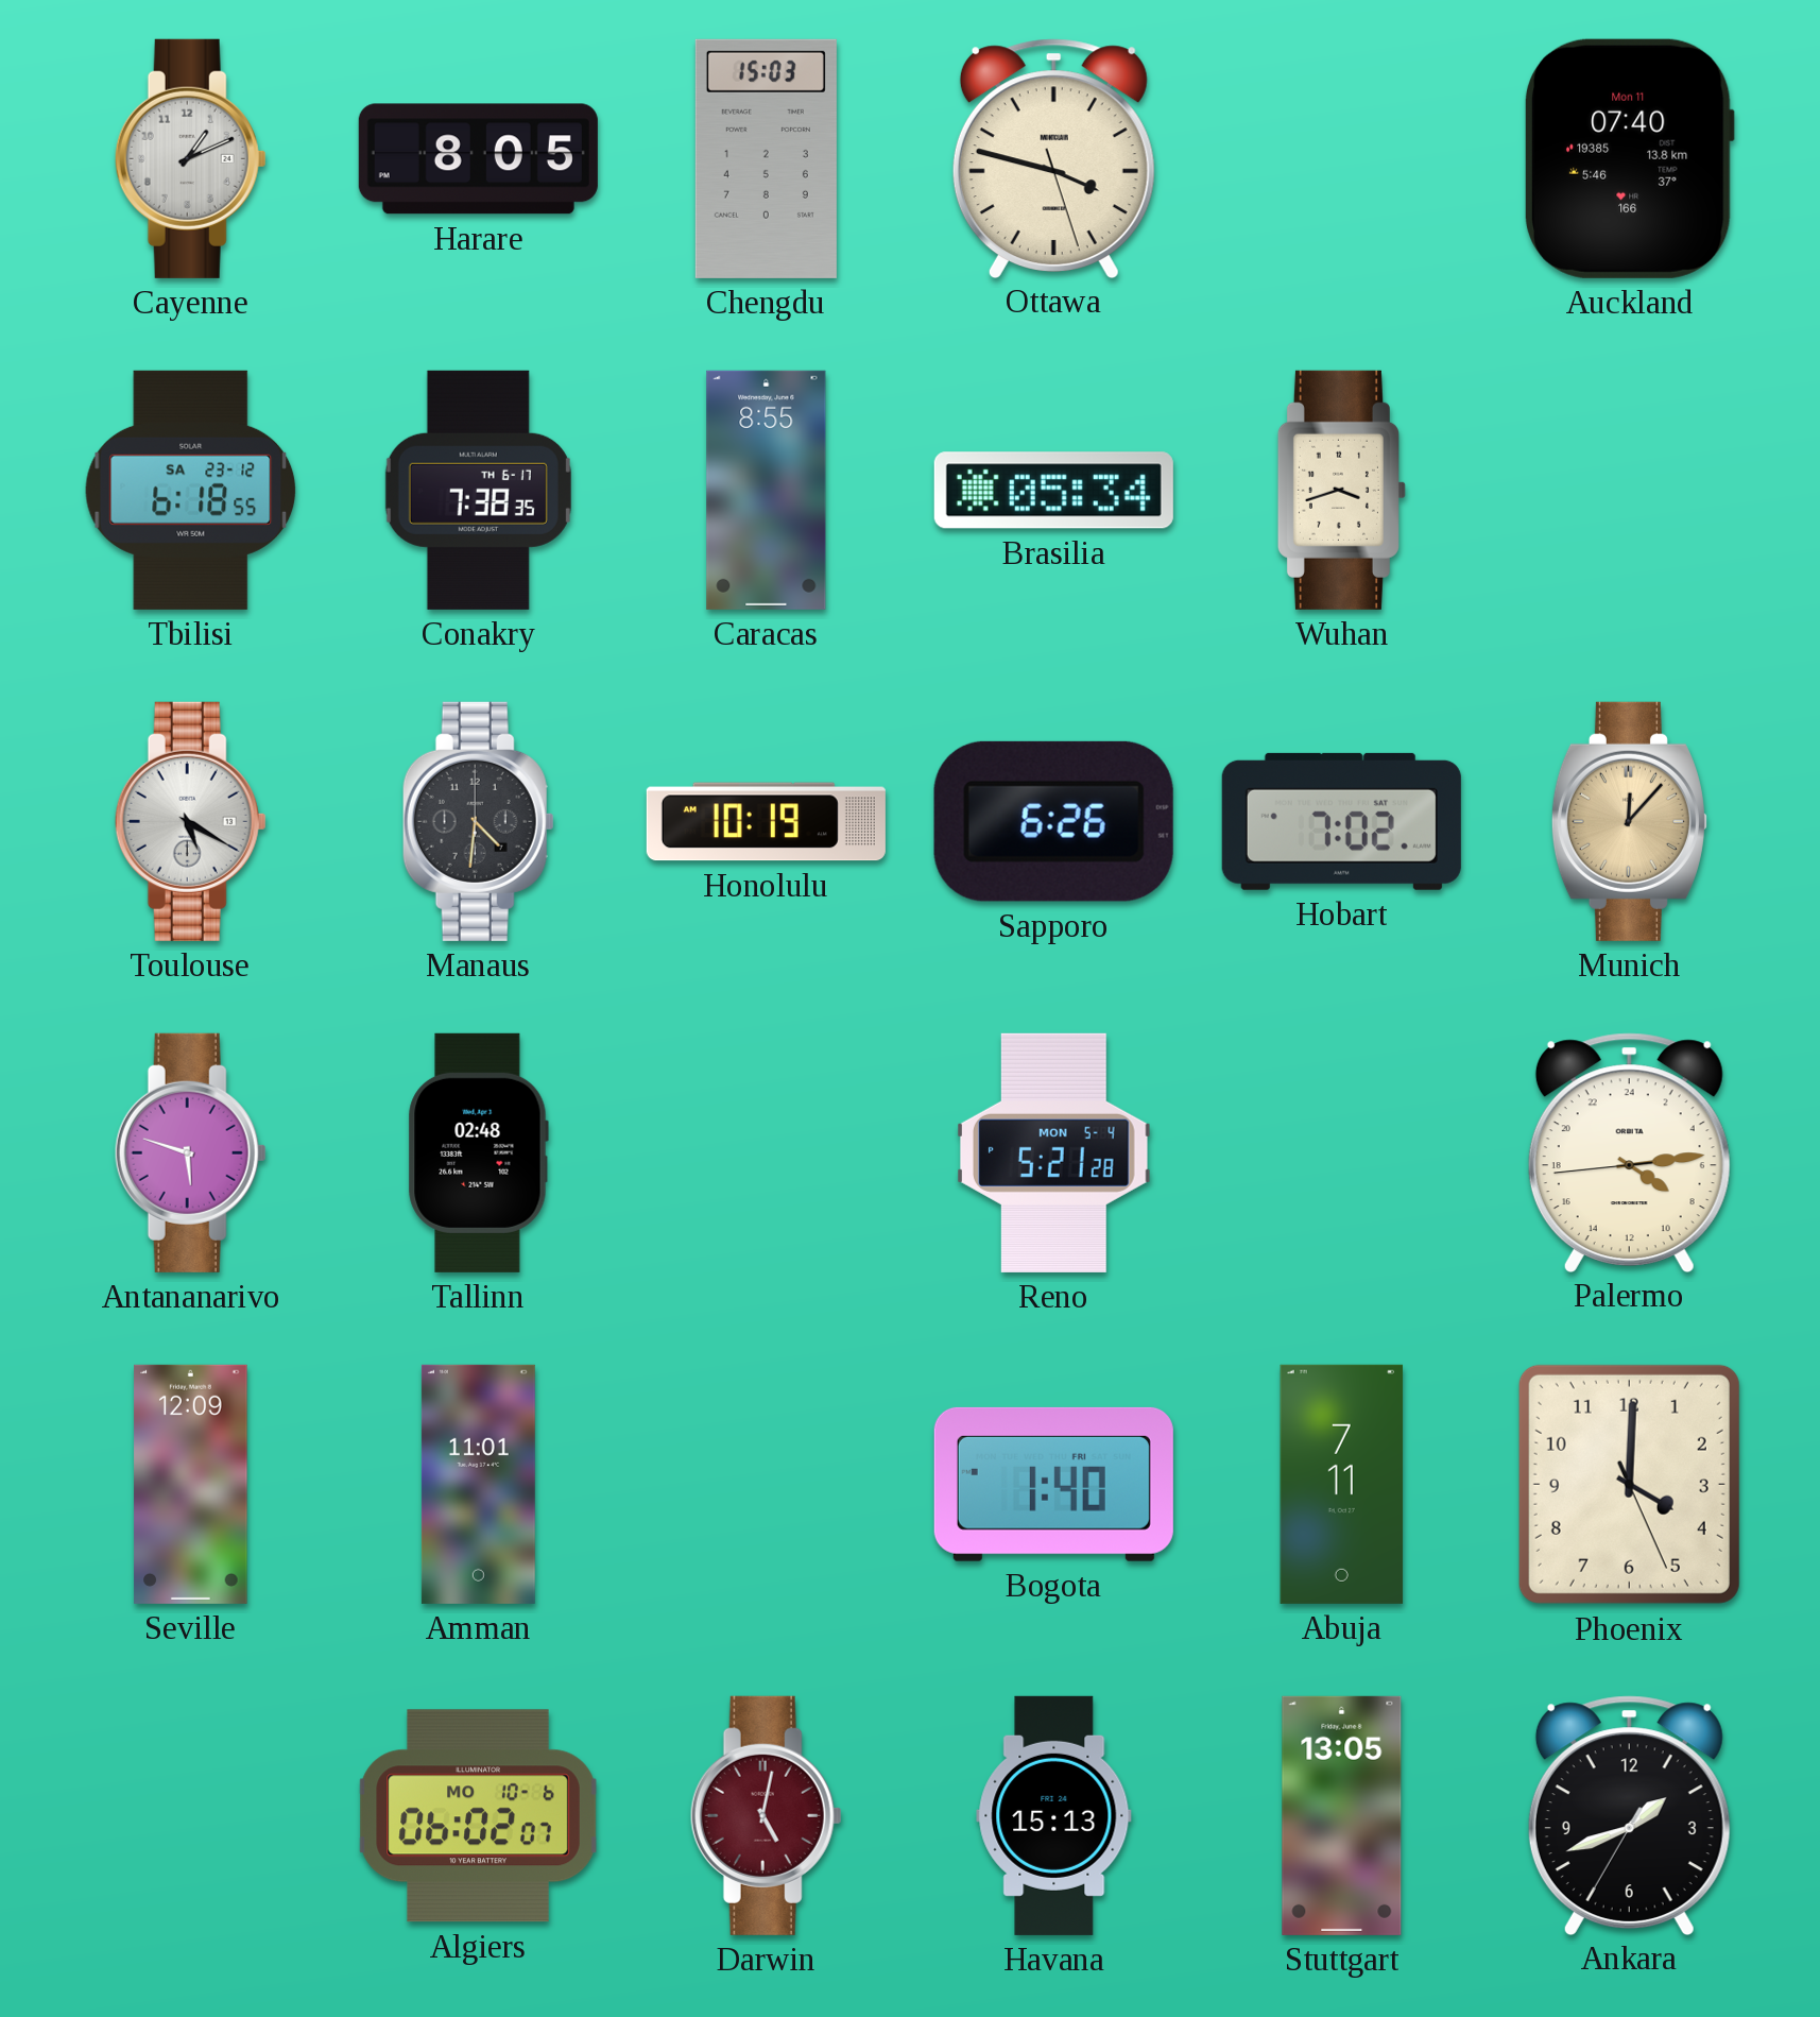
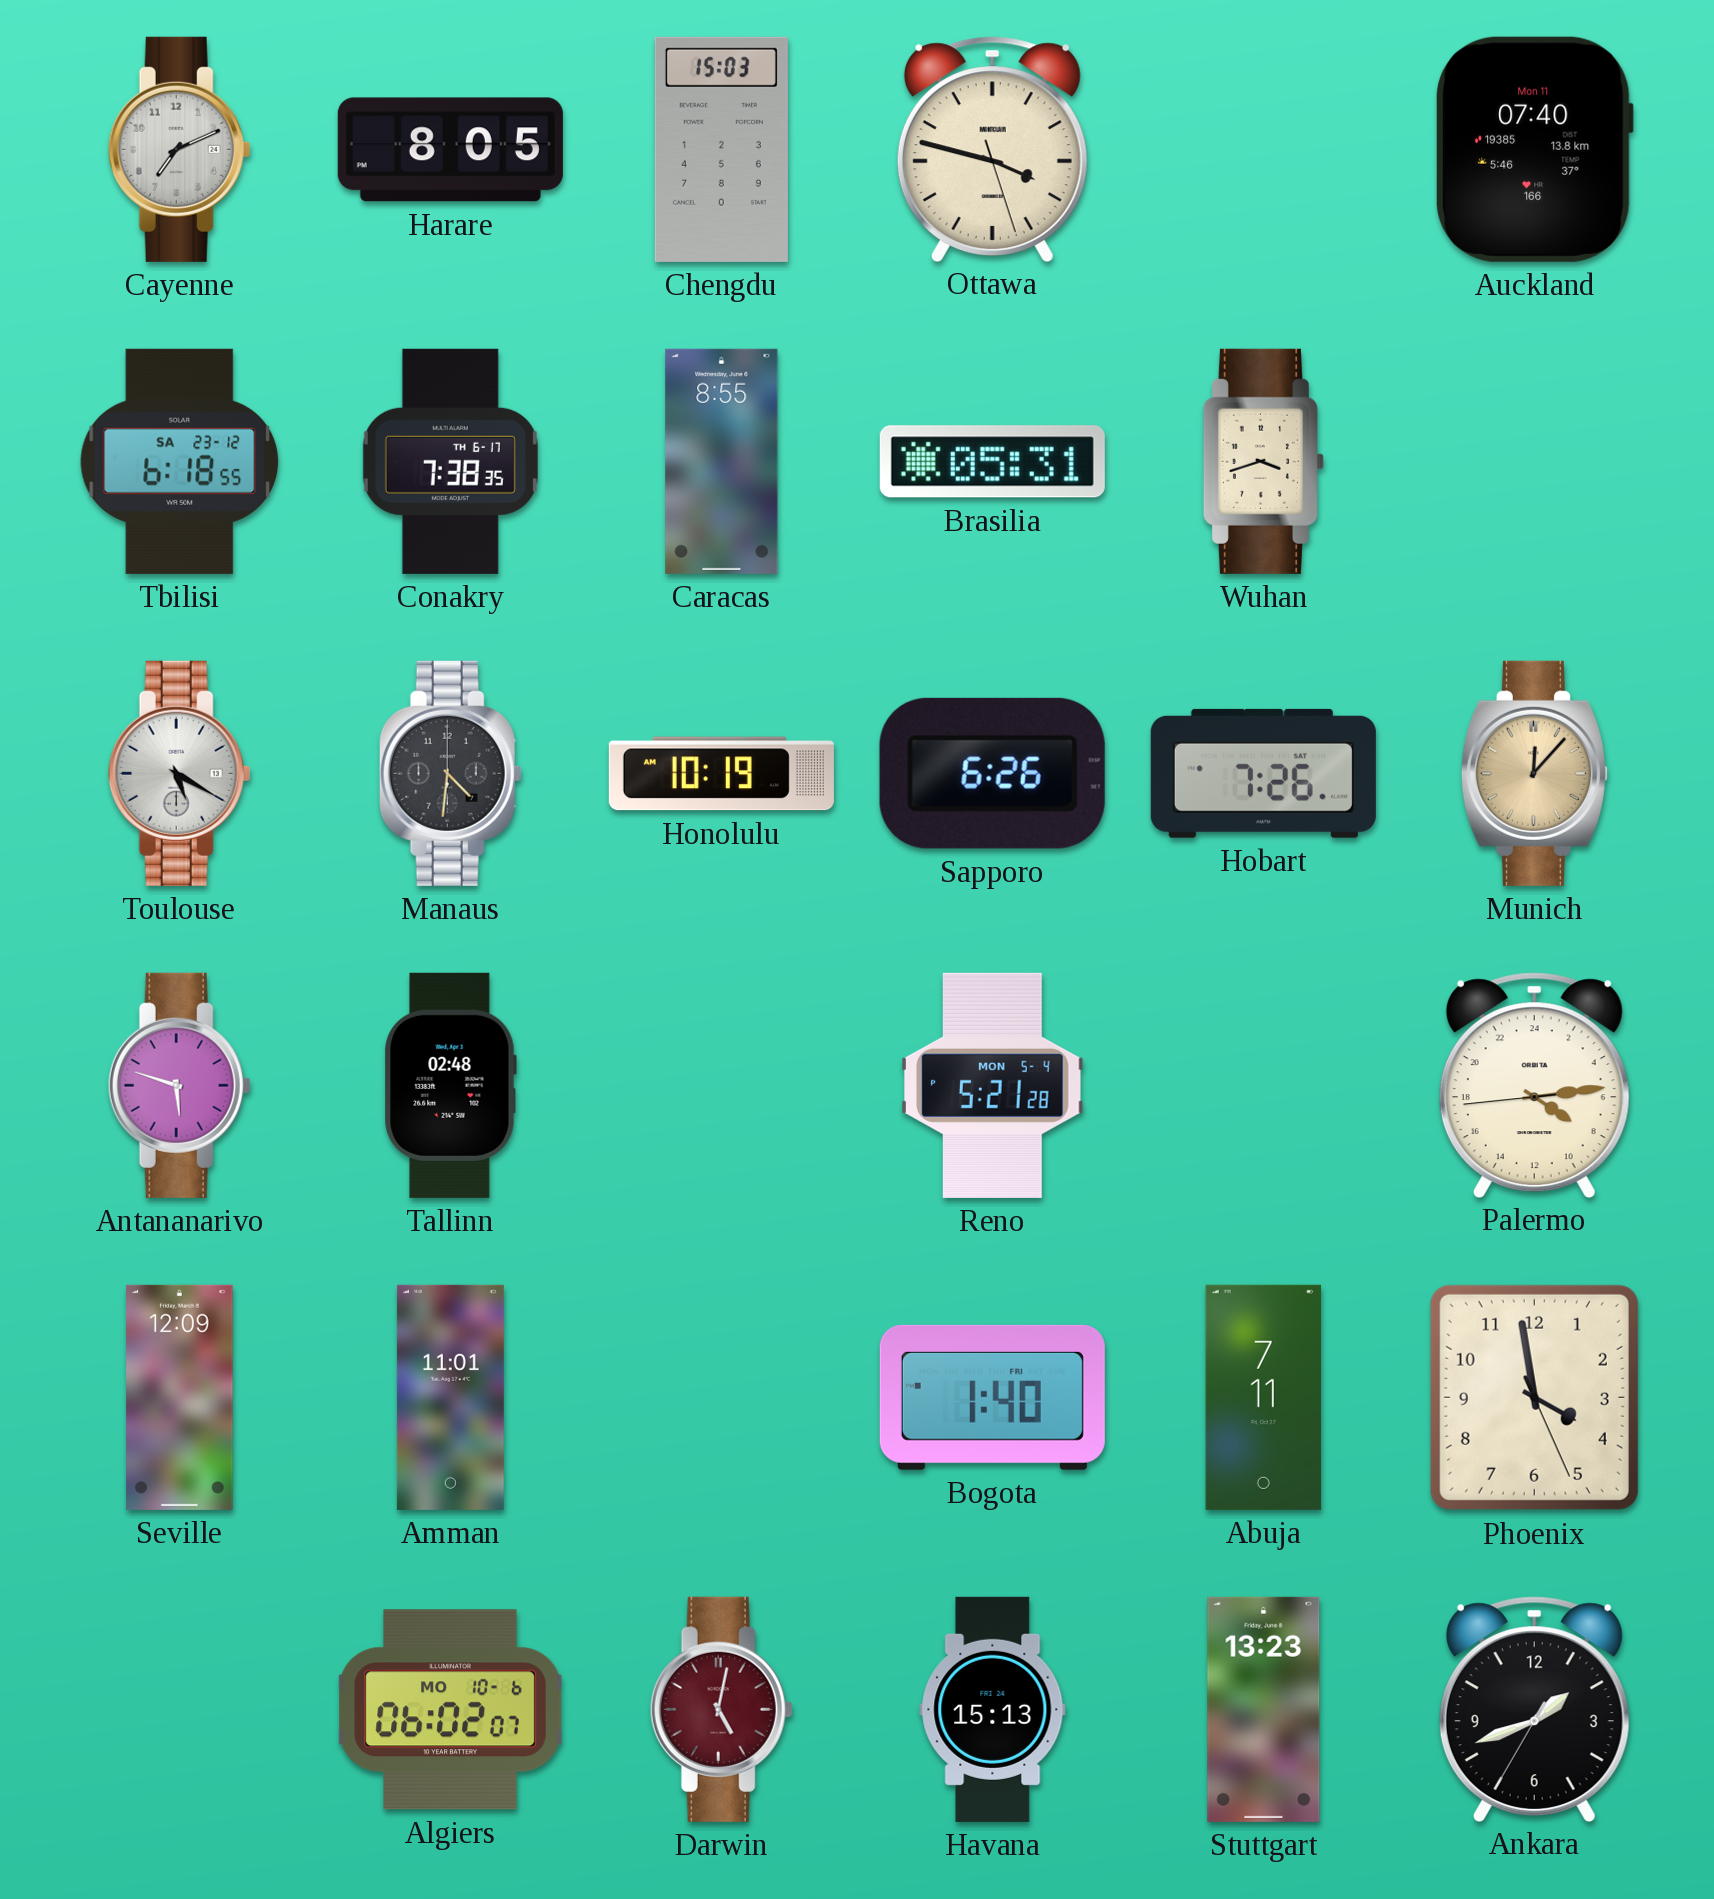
Cayenne: 1:11 -> 7:11 (179, 149)
Brasilia: 05:34 -> 05:31 (992, 462)
Hobart: 7:02 -> 7:26 (1263, 773)
Phoenix: 4:00 -> 3:58 (1534, 1397)
Stuttgart: 13:05 -> 13:23 (1264, 1709)
